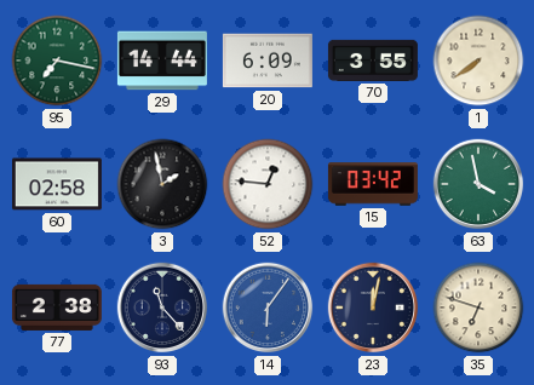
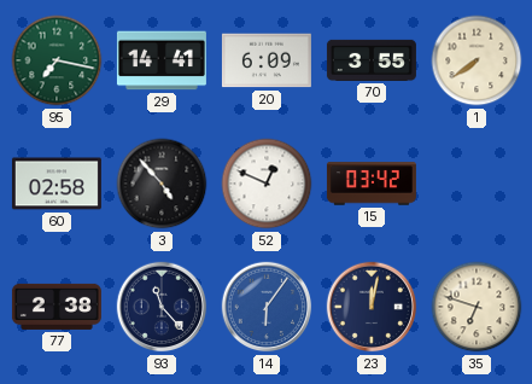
29: 14:44 -> 14:41 (162, 60)
3: 1:58 -> 4:53 (162, 184)
52: 12:46 -> 12:49 (267, 184)
63: 3:58 -> none (478, 184)
